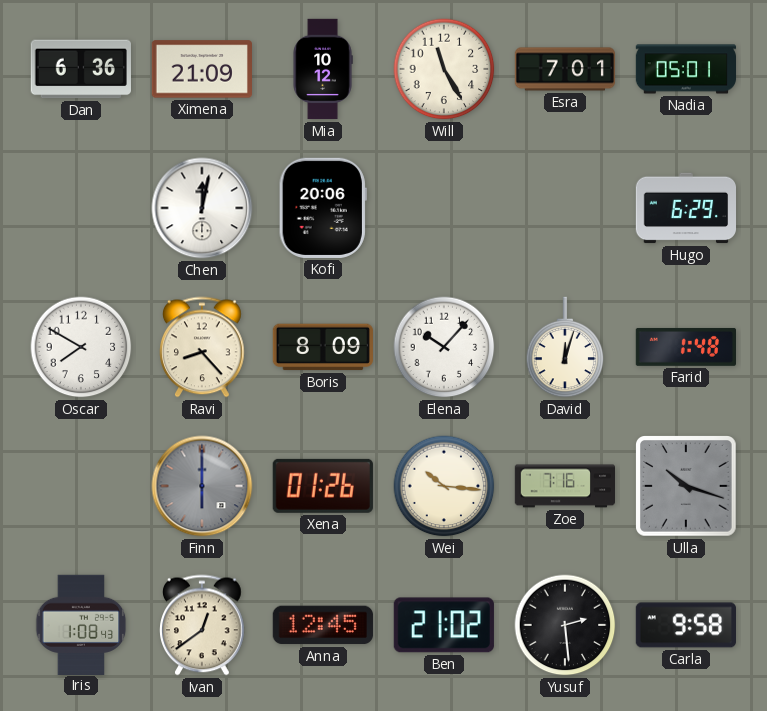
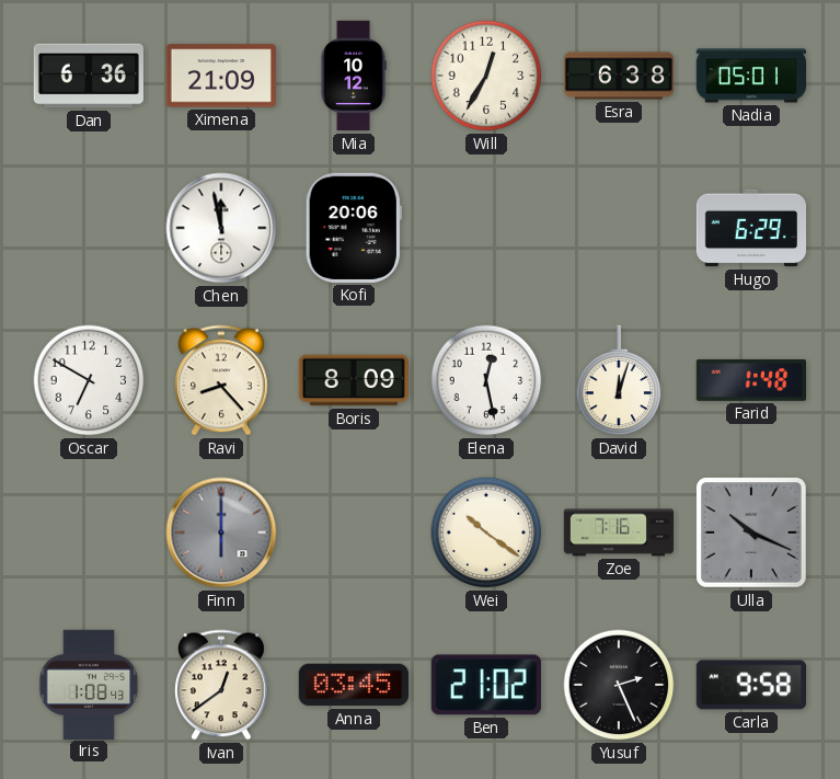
Will: 11:25 -> 12:35 (486, 76)
Esra: 7:01 -> 6:38 (619, 76)
Chen: 12:02 -> 11:58 (221, 228)
Oscar: 7:50 -> 6:50 (89, 380)
Elena: 10:07 -> 12:28 (486, 380)
Xena: 01:26 -> none (323, 486)
Wei: 10:16 -> 10:21 (486, 532)
Ulla: 10:18 -> 10:19 (751, 532)
Anna: 12:45 -> 03:45 (354, 685)
Yusuf: 2:29 -> 2:26 (619, 685)
